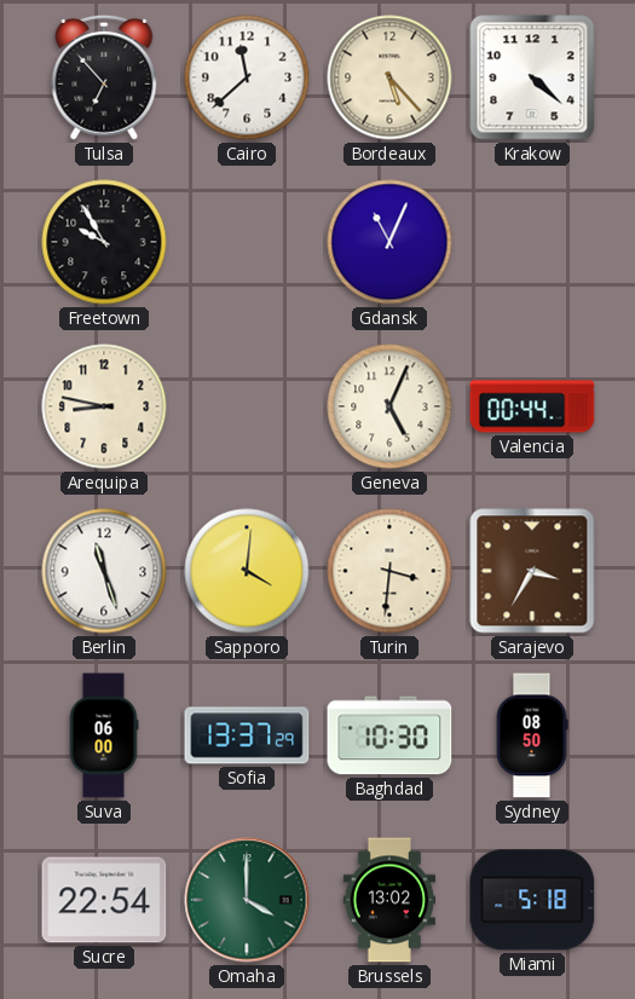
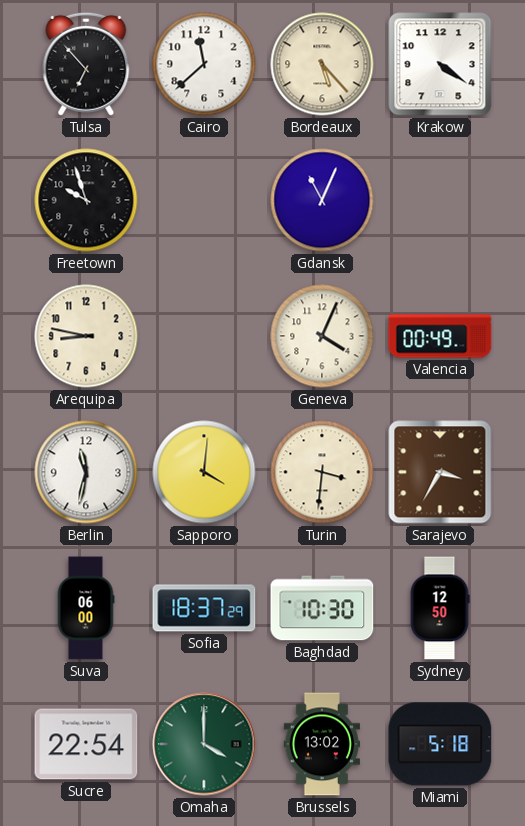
Krakow: 4:22 -> 4:21 (440, 64)
Freetown: 9:55 -> 9:57 (86, 200)
Geneva: 5:04 -> 4:04 (322, 336)
Valencia: 00:44 -> 00:49 (440, 336)
Berlin: 11:27 -> 11:32 (86, 472)
Sofia: 13:37 -> 18:37 (204, 608)
Sydney: 08:50 -> 12:50 (440, 608)
